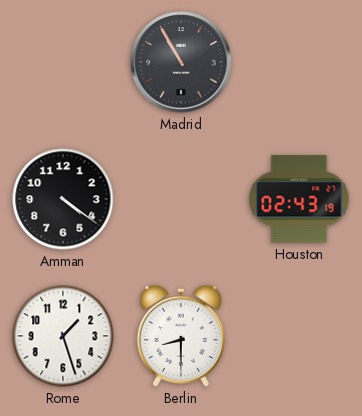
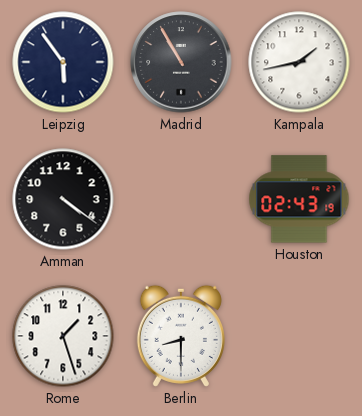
Leipzig: none -> 5:54 (63, 62)
Kampala: none -> 1:43 (299, 62)
